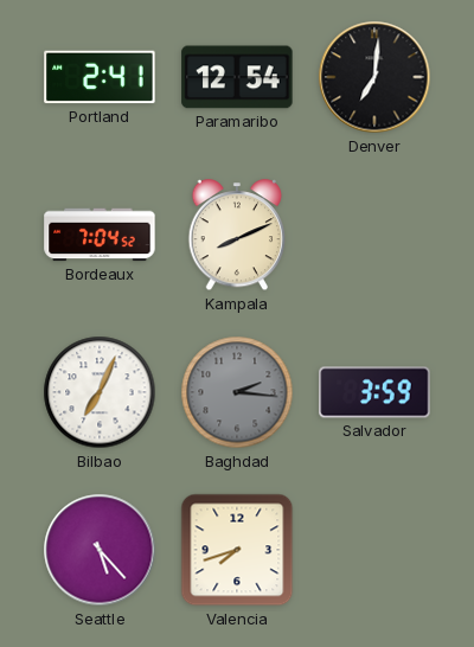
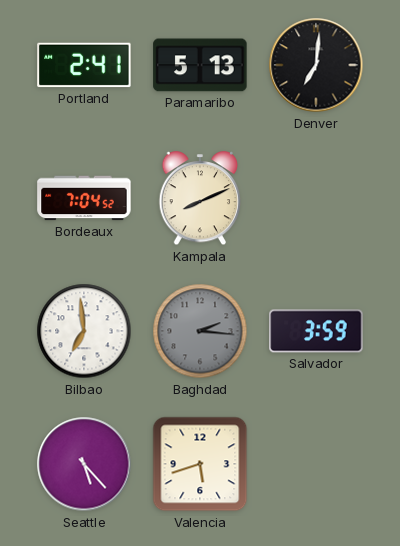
Paramaribo: 12:54 -> 5:13 (200, 65)
Bilbao: 7:04 -> 6:59 (84, 331)
Valencia: 7:42 -> 5:42 (200, 464)
